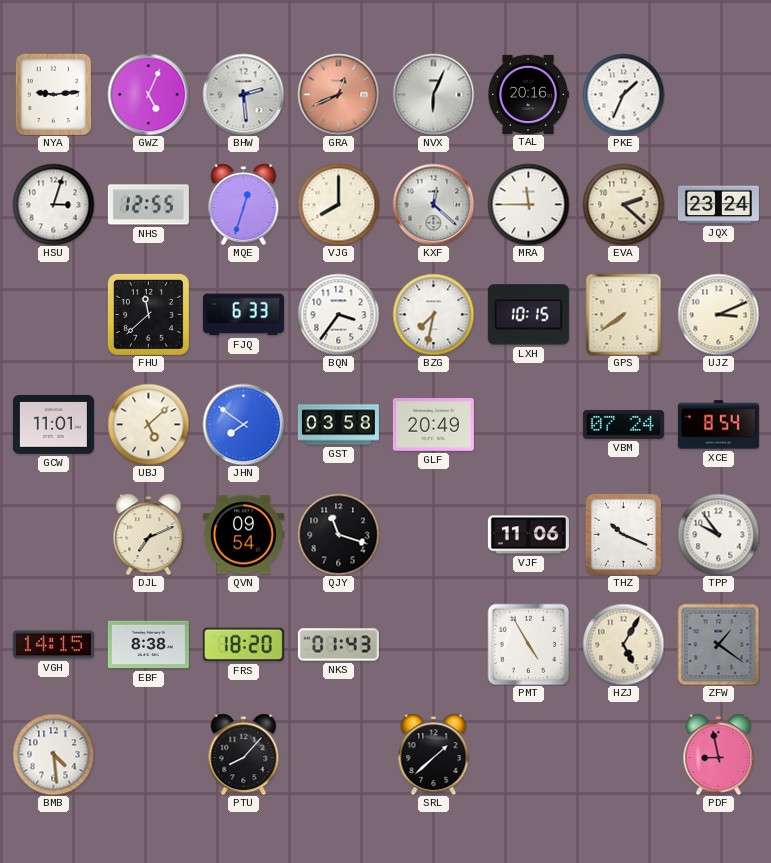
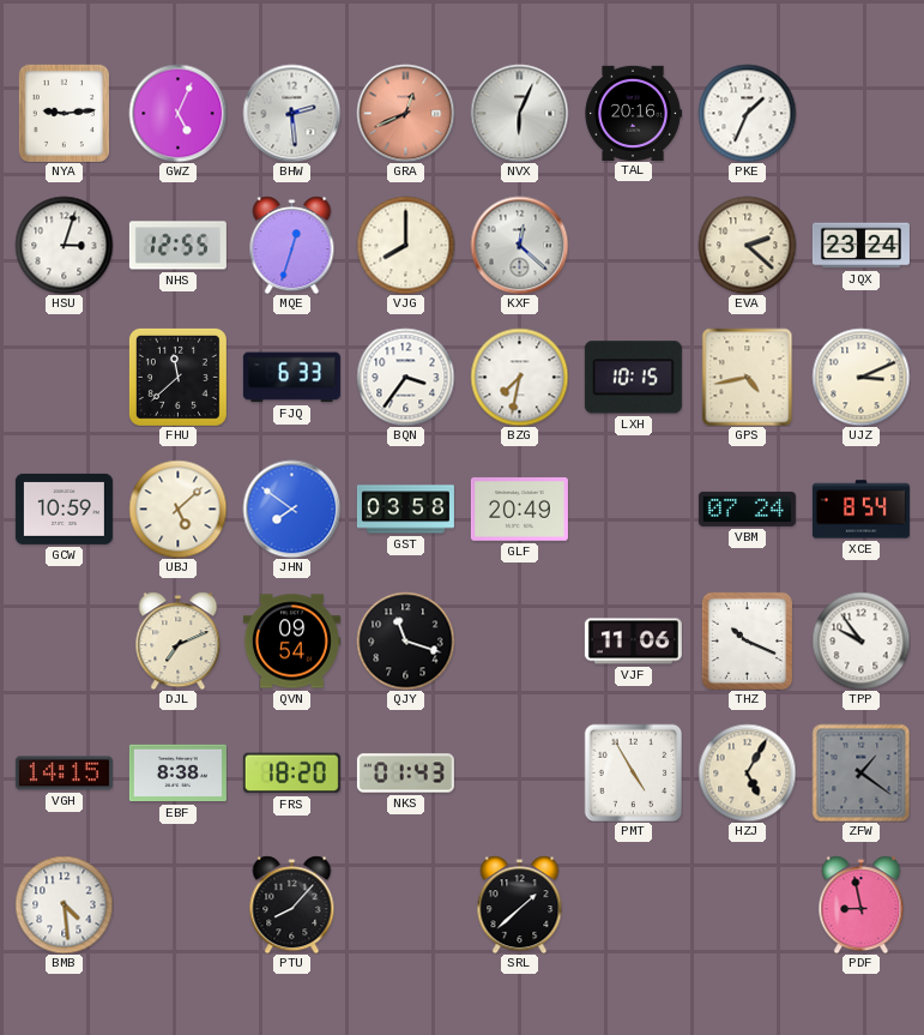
MRA: 11:45 -> none (528, 204)
GPS: 7:39 -> 4:43 (748, 377)
GCW: 11:01 -> 10:59 (64, 509)
